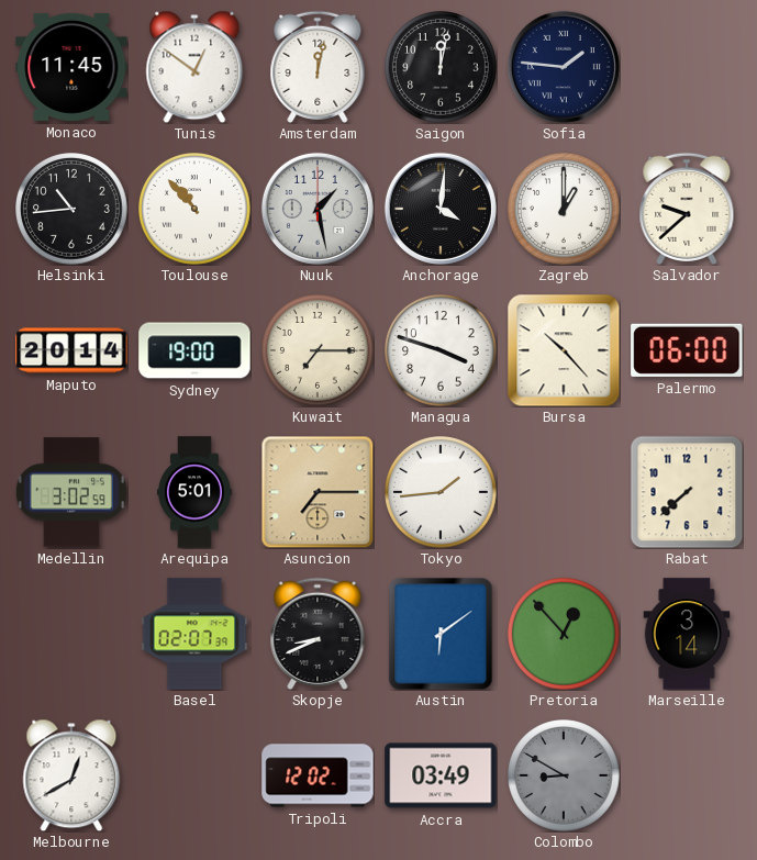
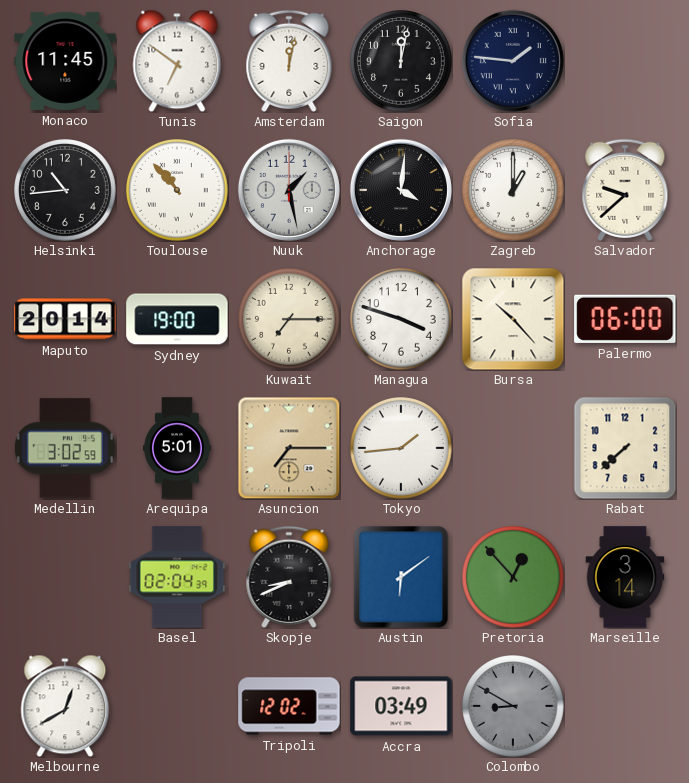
Tunis: 12:51 -> 6:51 (177, 61)
Basel: 02:07 -> 02:04 (177, 577)
